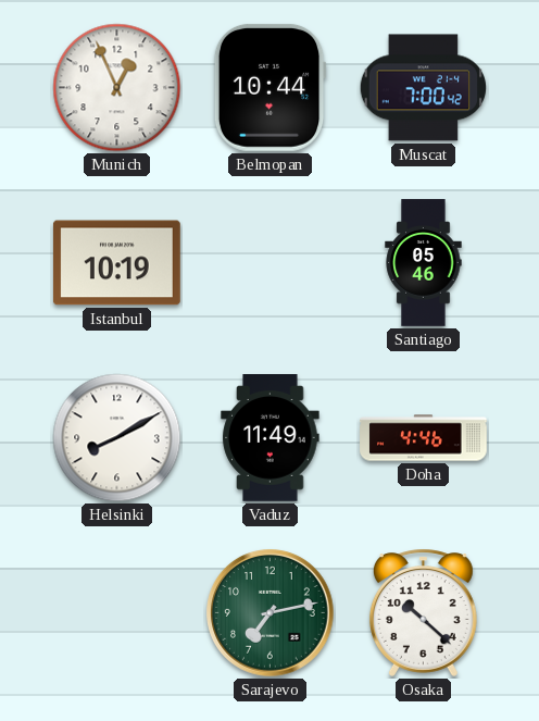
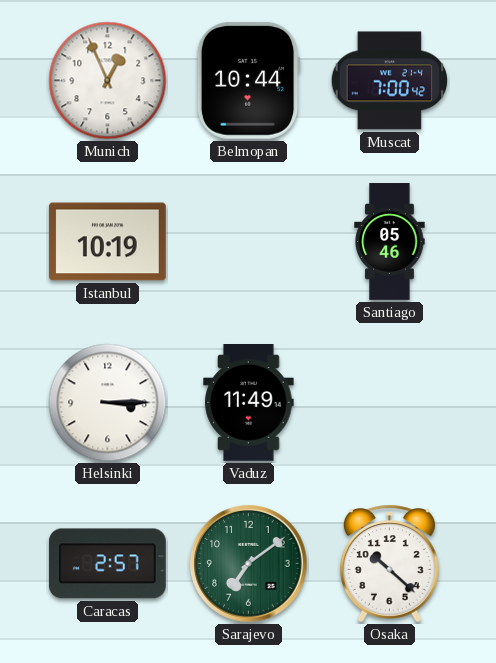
Helsinki: 8:10 -> 3:15 (108, 403)
Doha: 4:46 -> none (424, 438)
Caracas: none -> 2:57 (107, 564)
Sarajevo: 7:13 -> 7:09 (249, 564)
